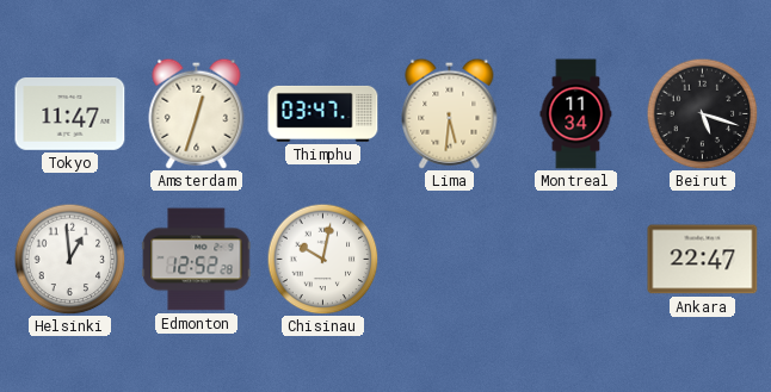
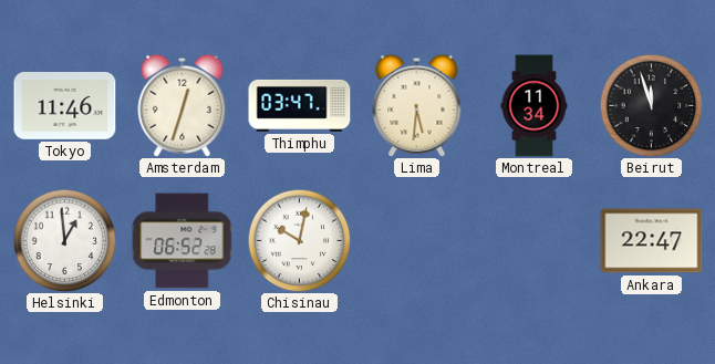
Tokyo: 11:47 -> 11:46 (65, 106)
Beirut: 5:18 -> 11:57 (651, 105)
Edmonton: 12:52 -> 06:52 (183, 241)
